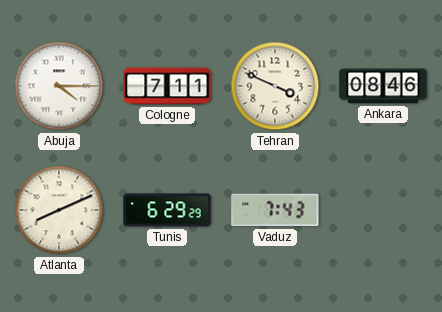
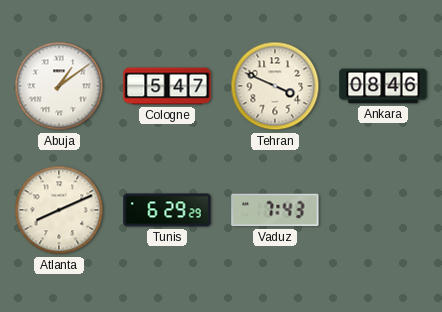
Abuja: 4:15 -> 1:09 (59, 86)
Cologne: 7:11 -> 5:47 (167, 86)
